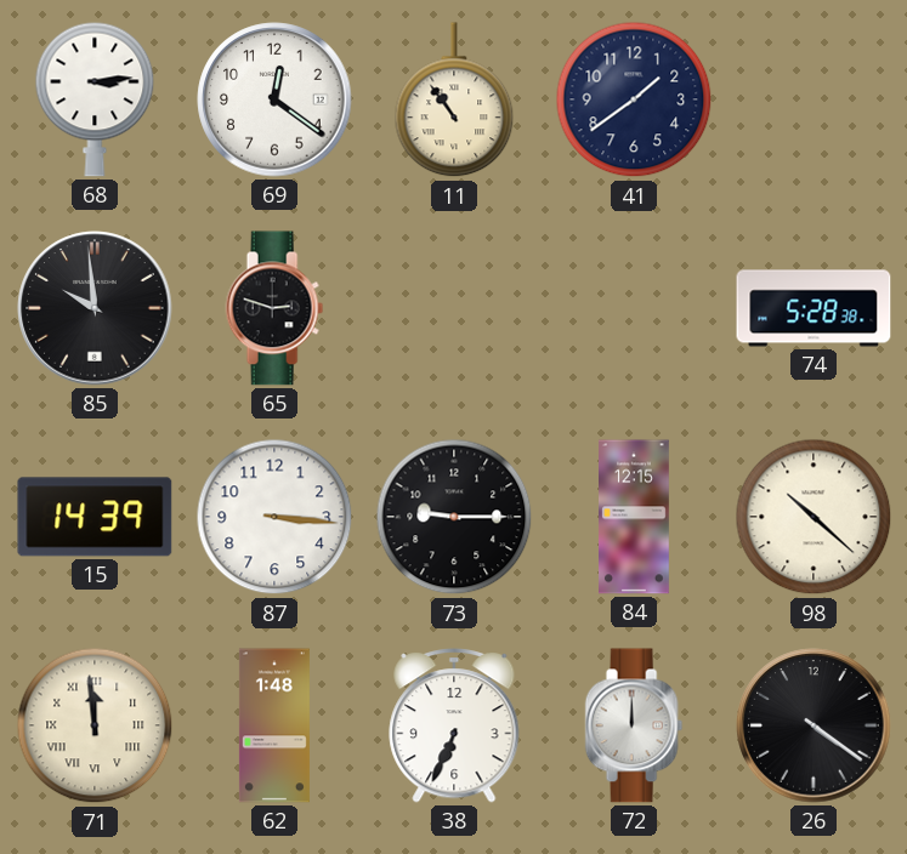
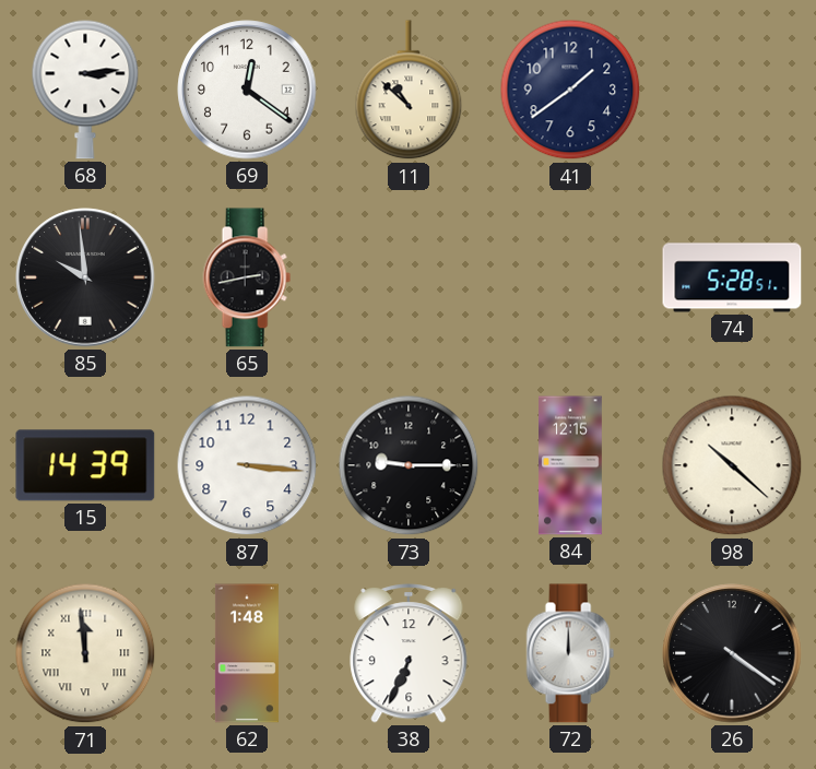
11: 10:54 -> 10:52 (409, 91)
65: 2:48 -> 2:43 (247, 277)
74: 5:28:38 -> 5:28:51 (732, 277)
